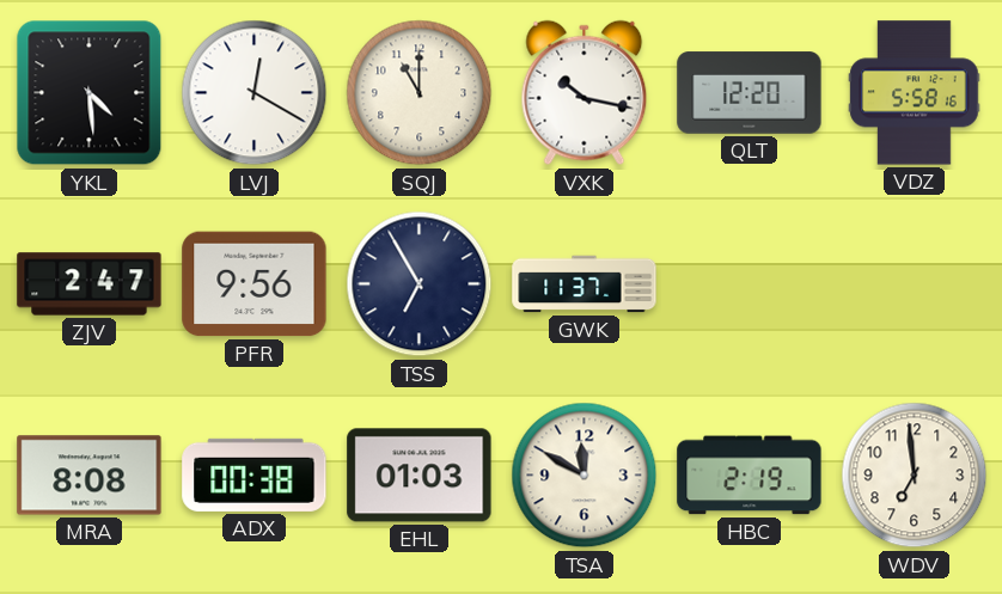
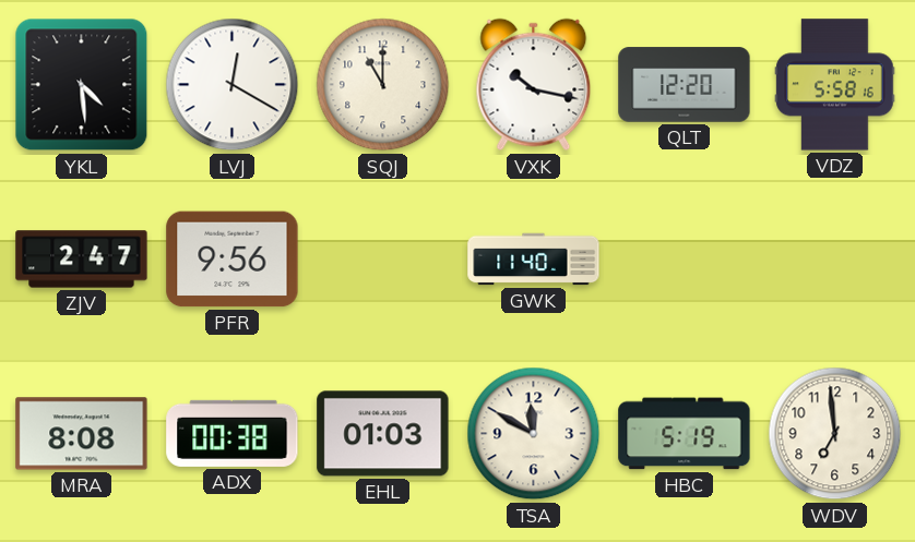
TSS: 6:55 -> none (420, 284)
GWK: 11:37 -> 11:40 (534, 260)
HBC: 2:19 -> 5:19 (685, 434)
